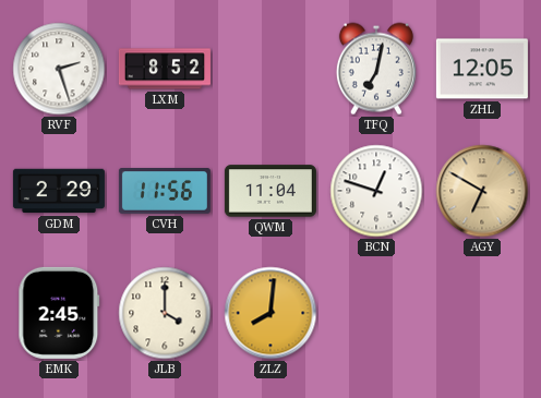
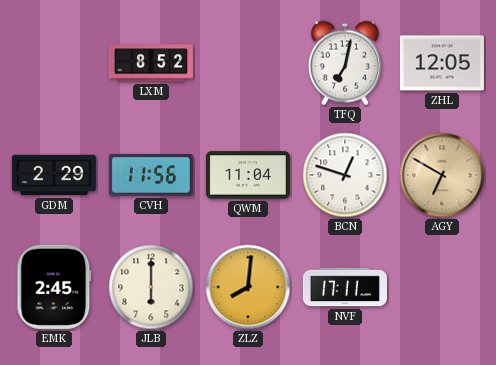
RVF: 2:27 -> none (59, 69)
JLB: 4:00 -> 6:00 (151, 287)
NVF: none -> 17:11 (345, 287)
